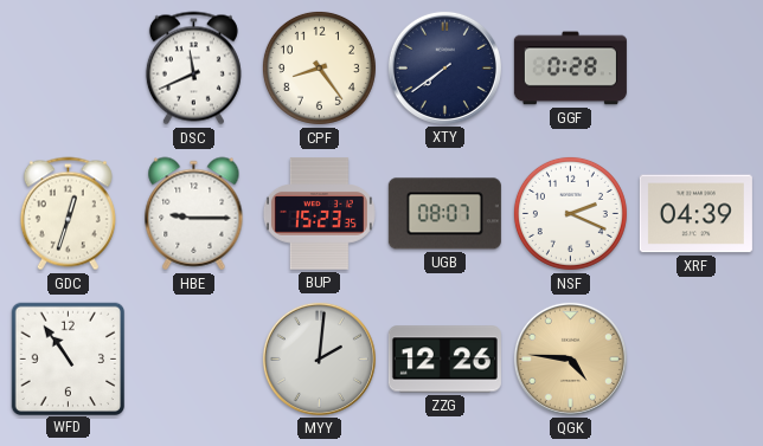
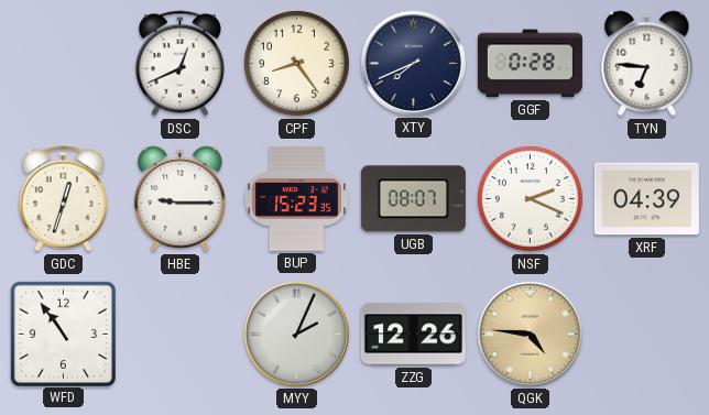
DSC: 11:41 -> 12:41 (179, 64)
XTY: 7:39 -> 7:41 (413, 63)
TYN: none -> 6:46 (647, 64)
MYY: 2:01 -> 2:04 (296, 334)
